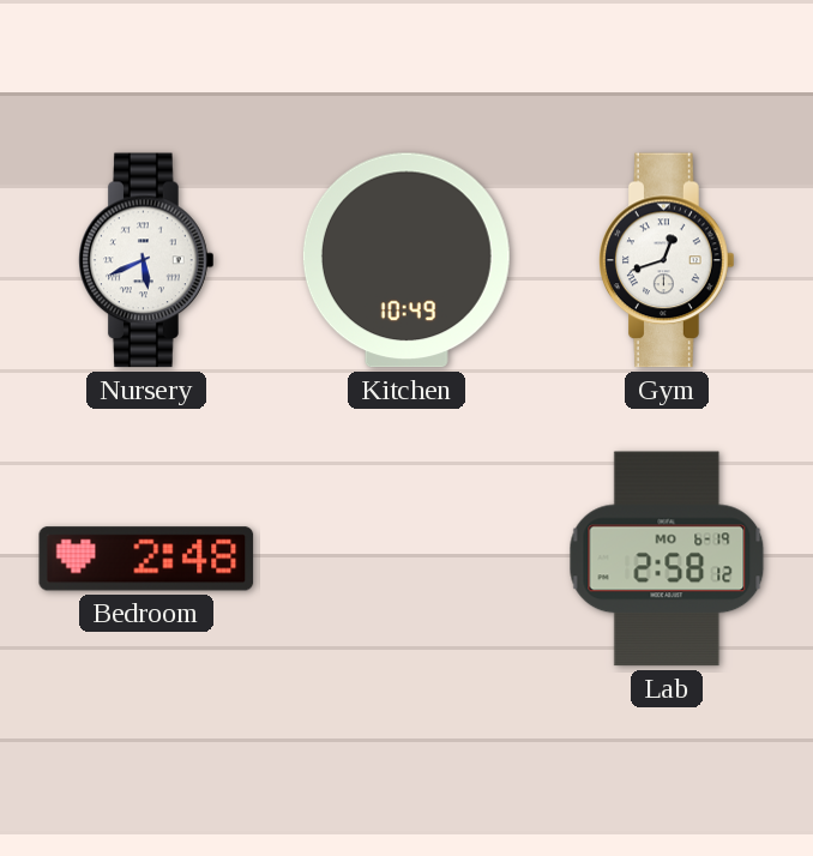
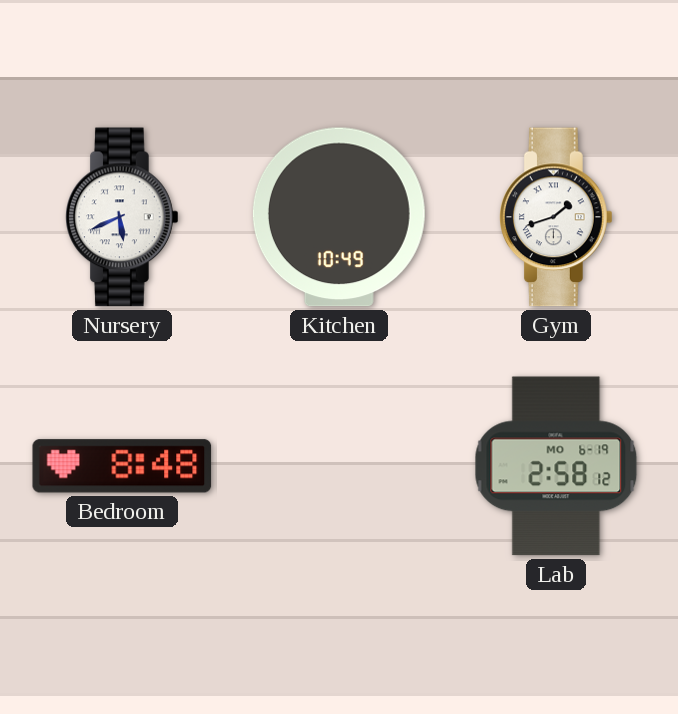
Gym: 12:42 -> 1:42 (557, 217)
Bedroom: 2:48 -> 8:48 (122, 466)
